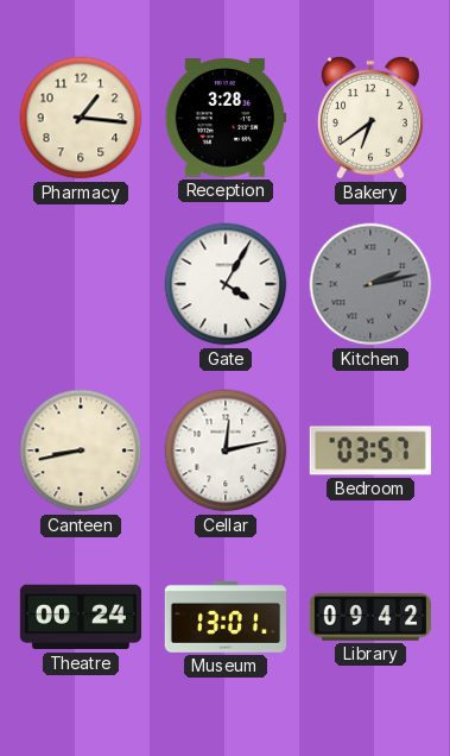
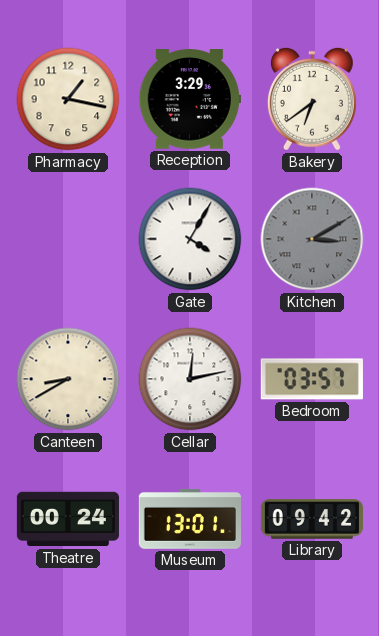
Pharmacy: 1:16 -> 1:17 (68, 99)
Reception: 3:28 -> 3:29 (190, 99)
Kitchen: 2:13 -> 3:10 (312, 239)
Canteen: 8:43 -> 8:40 (68, 379)
